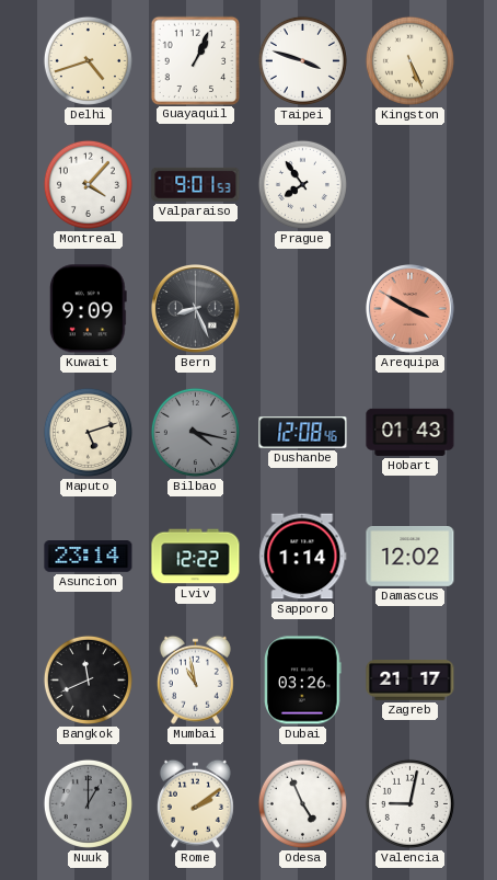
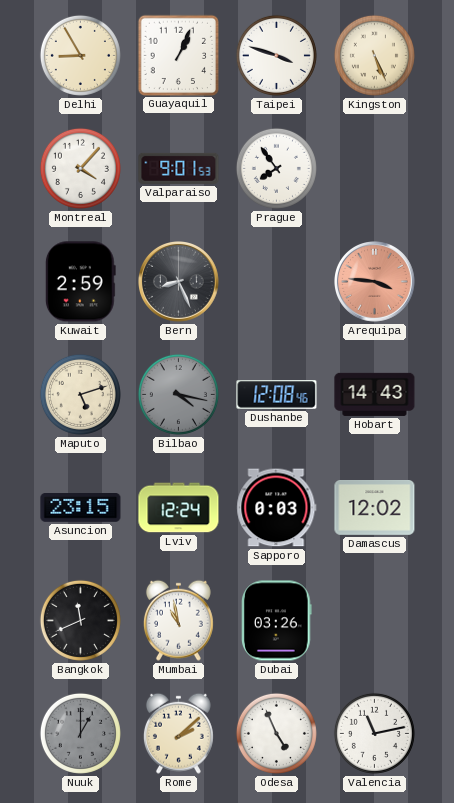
Delhi: 4:42 -> 8:55 (80, 55)
Kuwait: 9:09 -> 2:59 (80, 282)
Arequipa: 3:50 -> 3:46 (375, 282)
Hobart: 01:43 -> 14:43 (375, 394)
Asuncion: 23:14 -> 23:15 (81, 508)
Lviv: 12:22 -> 12:24 (179, 508)
Sapporo: 1:14 -> 0:03 (277, 508)
Zagreb: 21:17 -> none (411, 681)
Rome: 2:09 -> 2:08 (178, 733)
Valencia: 9:02 -> 11:13 (374, 733)
